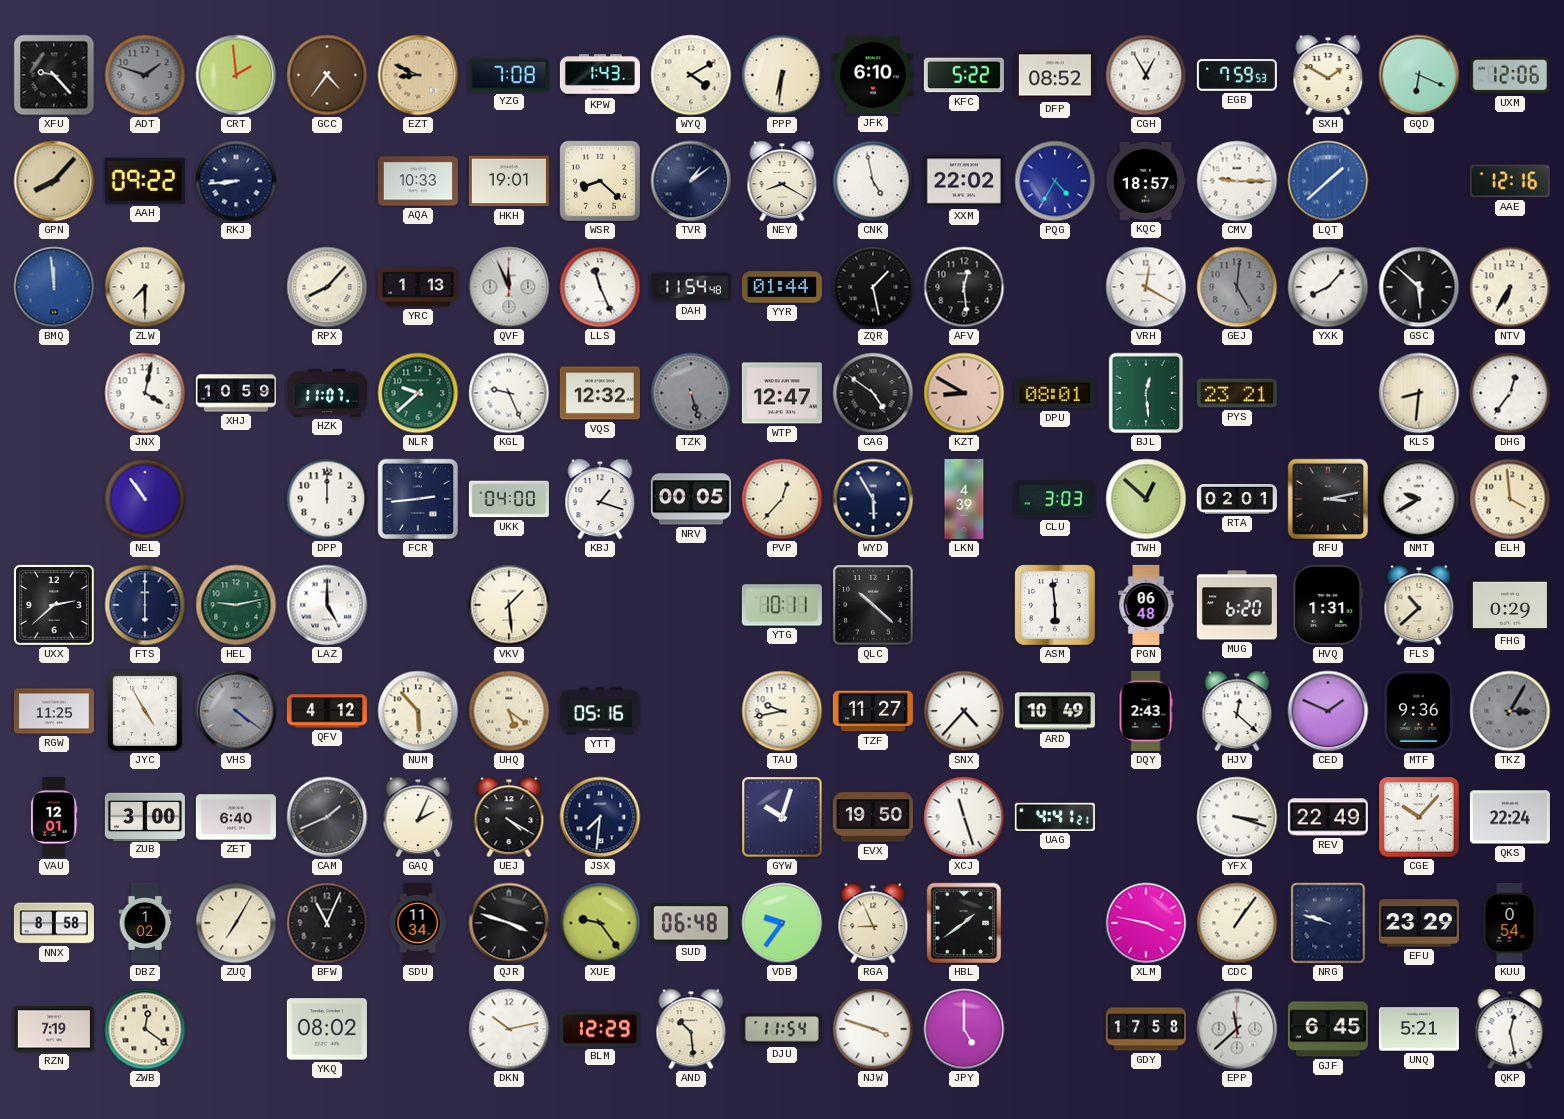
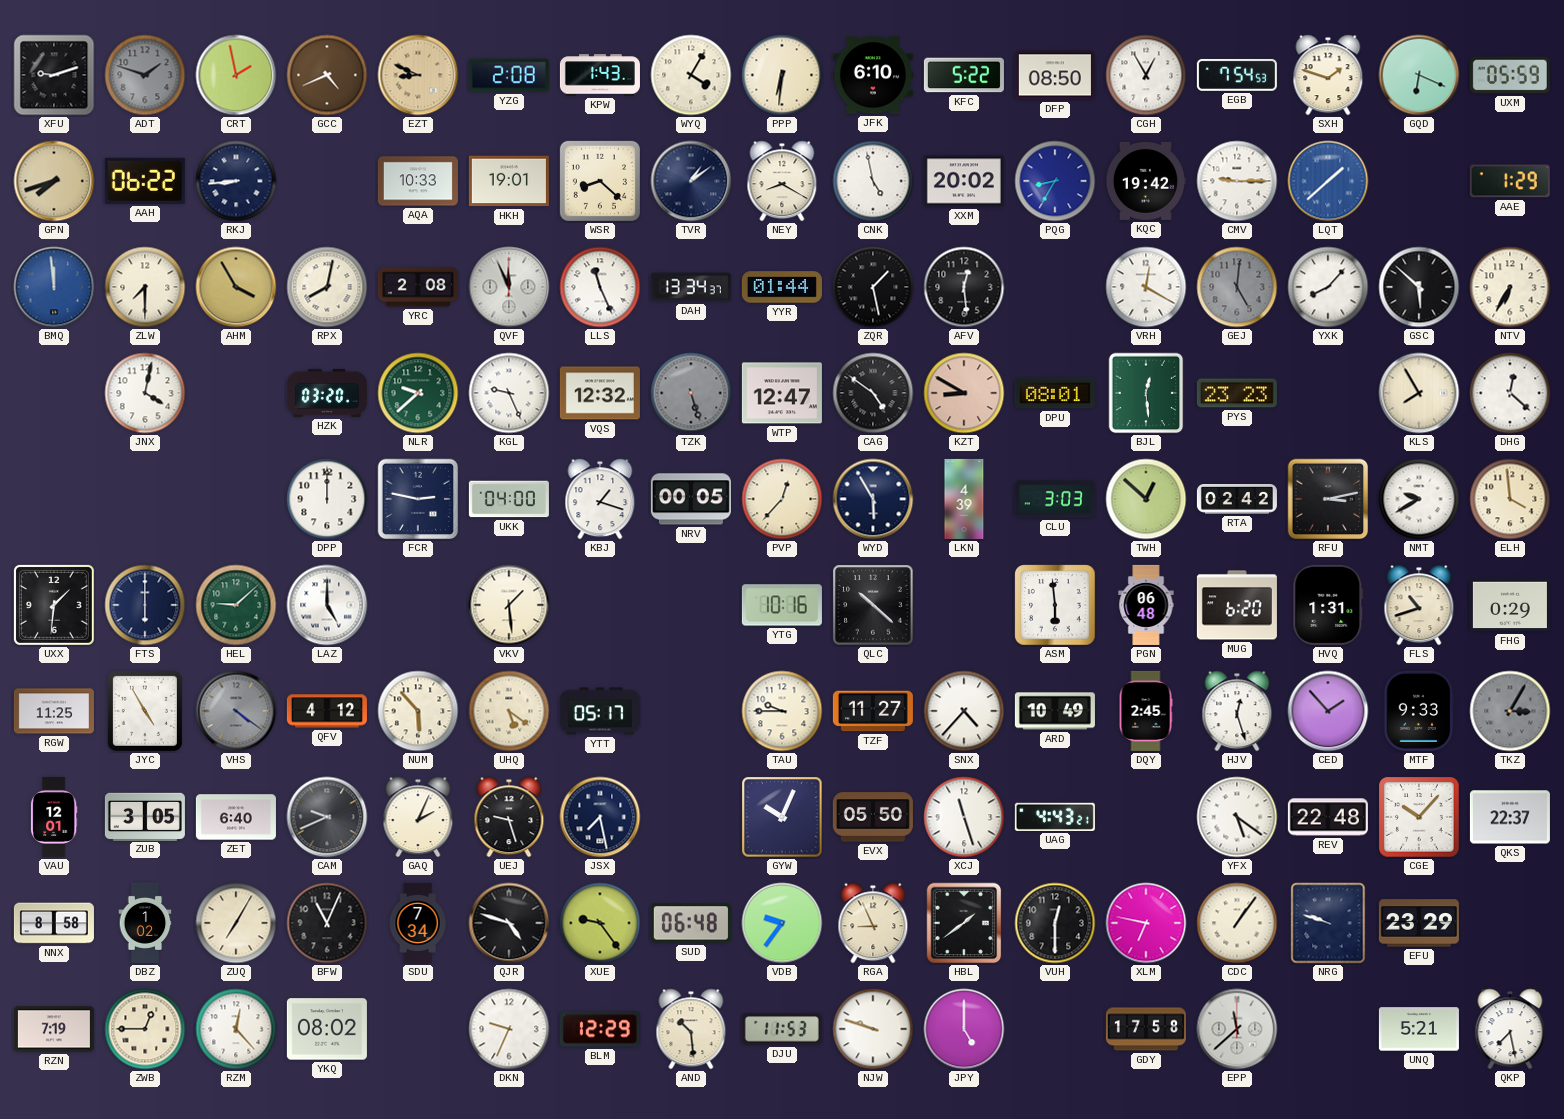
XFU: 9:23 -> 9:12 (54, 75)
CRT: 1:59 -> 1:58 (236, 75)
GCC: 4:36 -> 4:41 (327, 75)
YZG: 7:08 -> 2:08 (509, 75)
WYQ: 4:10 -> 4:05 (691, 75)
DFP: 08:52 -> 08:50 (1055, 75)
EGB: 7:59 -> 7:54 (1237, 75)
SXH: 1:50 -> 1:48 (1328, 75)
UXM: 12:06 -> 05:59 (1510, 75)
GPN: 8:07 -> 7:42 (54, 181)
AAH: 09:22 -> 06:22 (145, 181)
XXM: 22:02 -> 20:02 (964, 181)
PQG: 4:35 -> 8:35 (1055, 181)
KQC: 18:57 -> 19:42 (1145, 181)
AAE: 12:16 -> 1:29 (1510, 181)
AHM: none -> 3:55 (236, 287)
RPX: 8:07 -> 8:02 (327, 287)
YRC: 1:13 -> 2:08 (418, 287)
DAH: 11:54 -> 13:34 (691, 287)
XHJ: 10:59 -> none (236, 393)
HZK: 11:07 -> 03:20 (327, 393)
PYS: 23:21 -> 23:23 (1237, 393)
KLS: 8:31 -> 7:55 (1419, 393)
DHG: 12:36 -> 12:22 (1510, 393)
NEL: 10:54 -> none (145, 499)
FCR: 2:44 -> 2:47 (418, 499)
RTA: 02:01 -> 02:42 (1237, 500)
UXX: 2:38 -> 1:31 (54, 605)
HEL: 9:13 -> 9:08 (236, 605)
YTG: 10:11 -> 10:16 (782, 605)
FLS: 10:38 -> 10:42 (1419, 605)
YTT: 05:16 -> 05:17 (600, 711)
TAU: 9:43 -> 9:45 (782, 711)
DQY: 2:43 -> 2:45 (1146, 711)
HJV: 12:22 -> 12:27 (1237, 711)
CED: 1:49 -> 1:53 (1328, 711)
MTF: 9:36 -> 9:33 (1419, 711)
ZUB: 3:00 -> 3:05 (145, 816)
CAM: 1:41 -> 9:41 (327, 817)
UEJ: 4:20 -> 9:27 (509, 817)
JSX: 7:31 -> 7:28 (600, 817)
GYW: 10:03 -> 10:04 (782, 817)
EVX: 19:50 -> 05:50 (873, 817)
UAG: 4:41 -> 4:43 (1055, 817)
YFX: 3:18 -> 5:21 (1237, 817)
REV: 22:49 -> 22:48 (1328, 817)
QKS: 22:24 -> 22:37 (1510, 817)
SDU: 11:34 -> 7:34 (418, 923)
QJR: 3:48 -> 4:48 (509, 923)
VUH: none -> 12:30 (1055, 923)
XLM: 3:47 -> 6:47 (1146, 923)
KUU: 0:54 -> none (1510, 923)
ZWB: 12:21 -> 12:45 (145, 1029)
RZM: none -> 12:23 (236, 1029)
DKN: 10:13 -> 9:34 (509, 1029)
DJU: 11:54 -> 11:53 (782, 1029)
NJW: 3:48 -> 9:48 (873, 1029)
GJF: 6:45 -> none (1328, 1029)
QKP: 12:28 -> 7:28 (1510, 1029)
